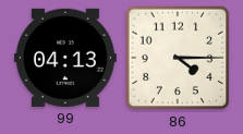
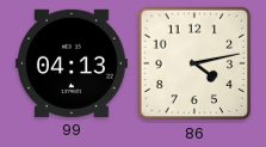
86: 4:15 -> 4:13 (194, 63)
